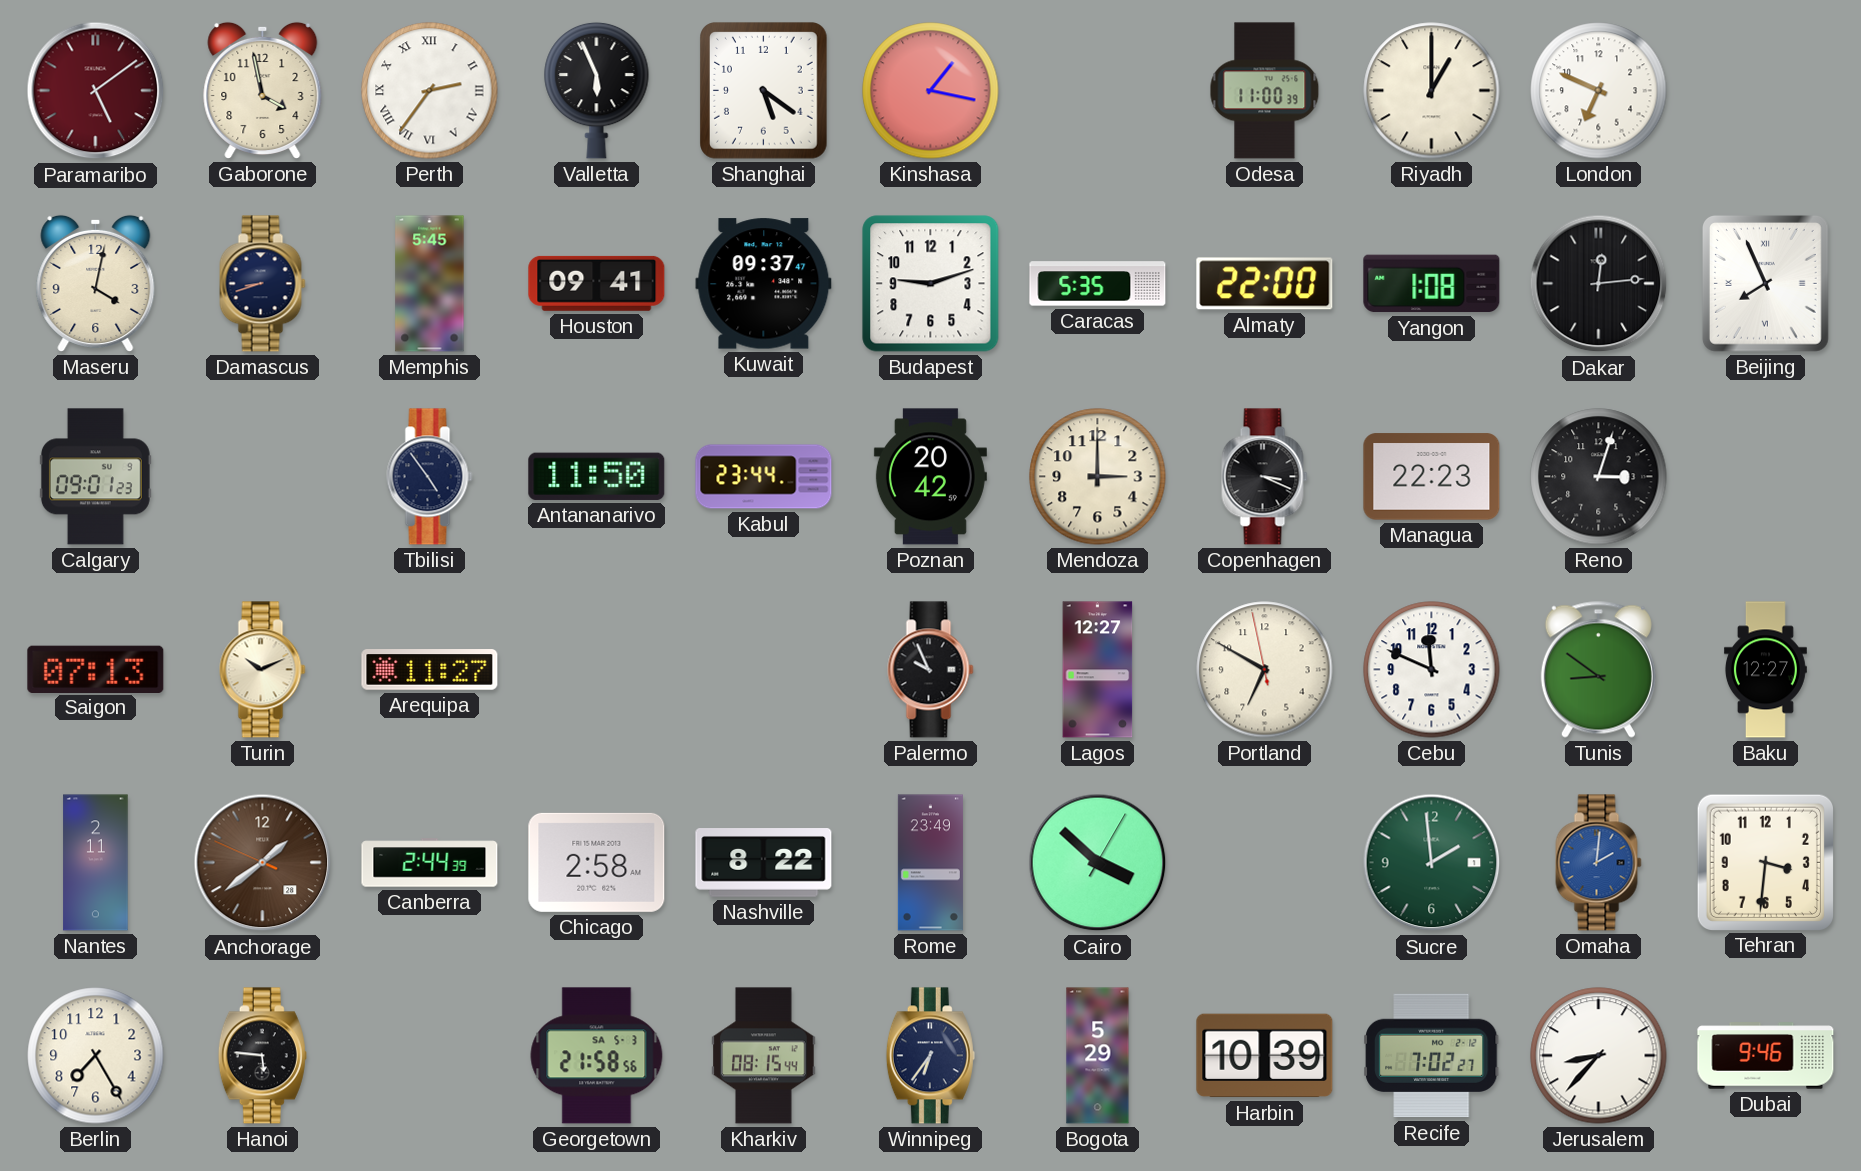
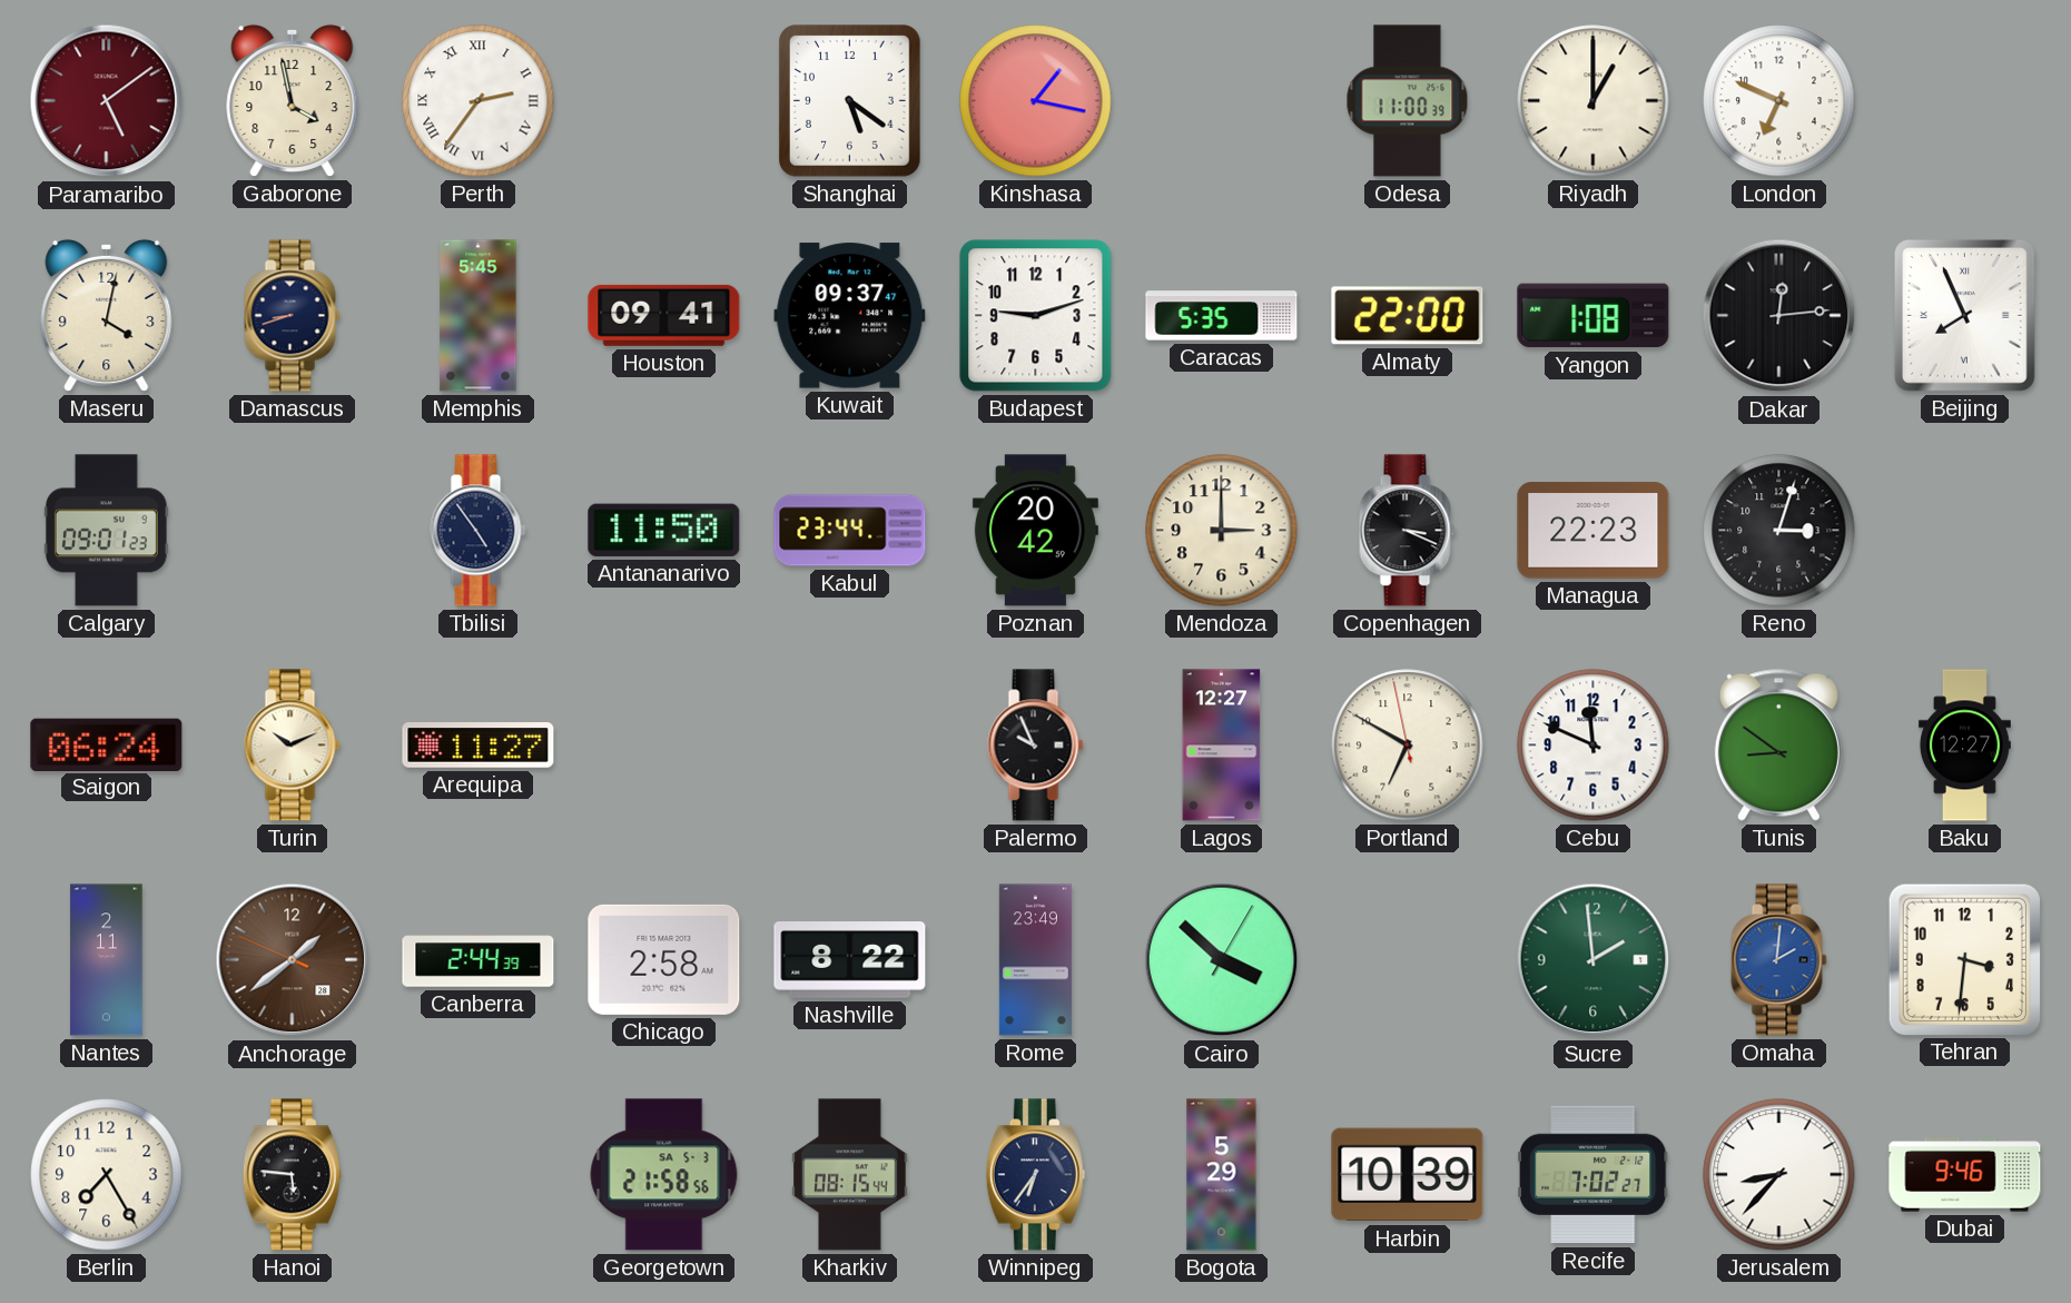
Valletta: 5:56 -> none (597, 90)
Saigon: 07:13 -> 06:24 (107, 744)
